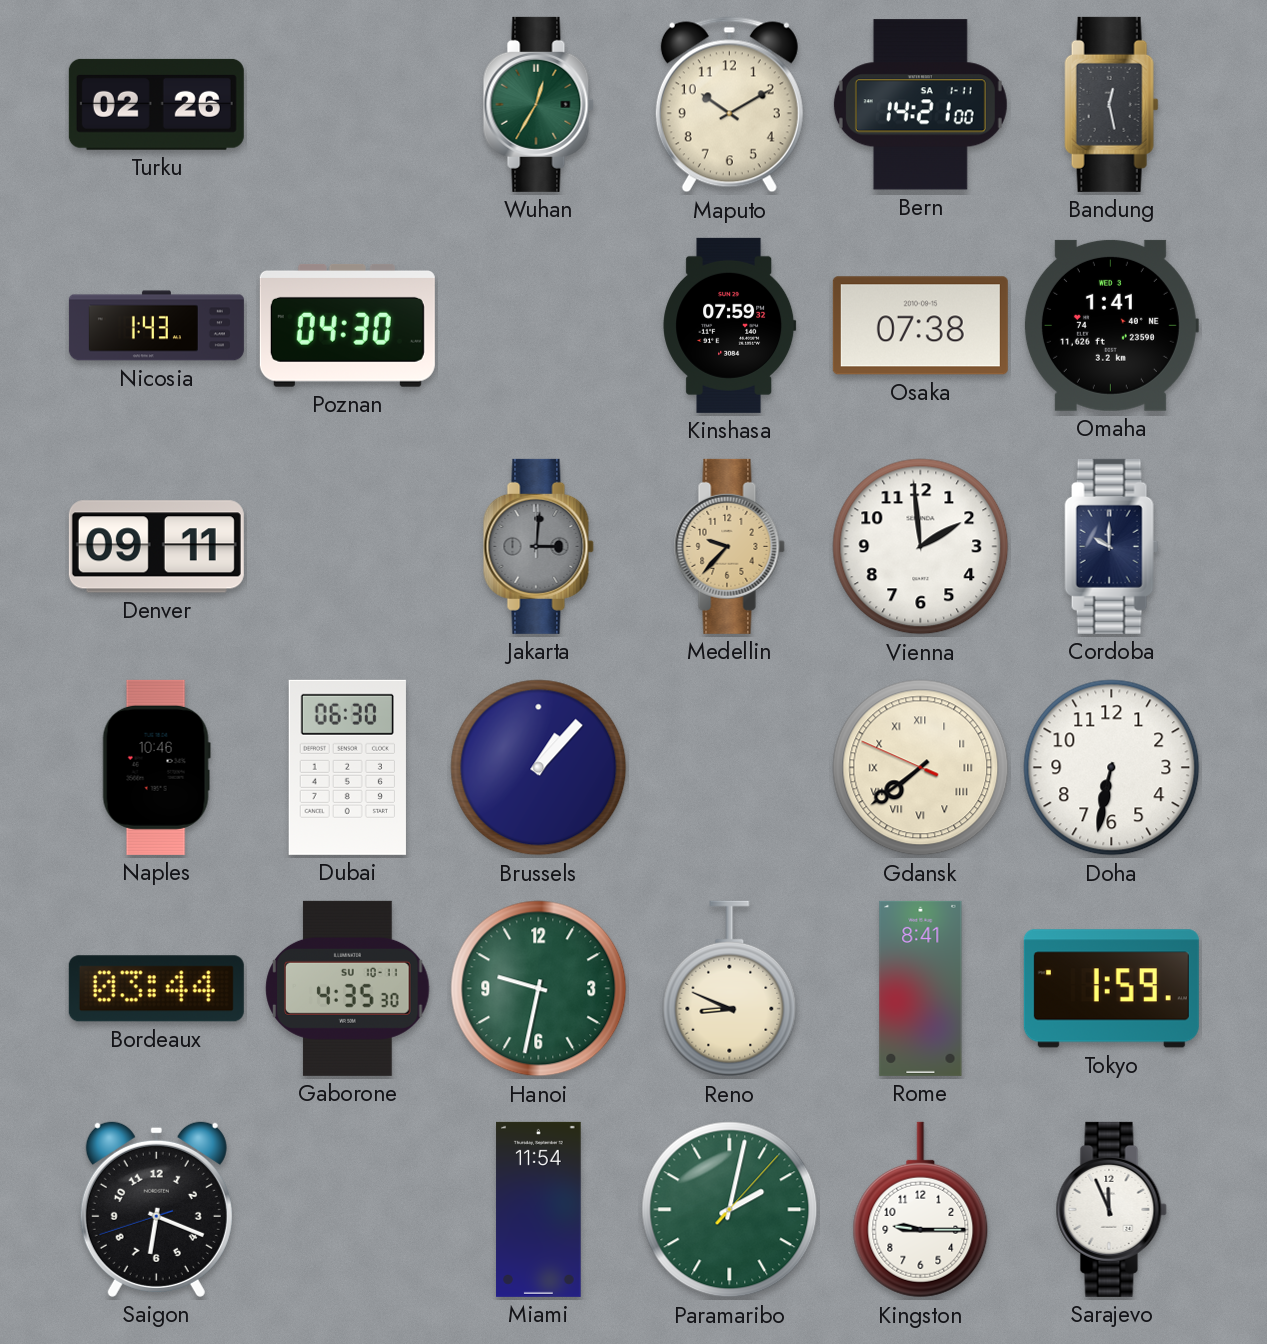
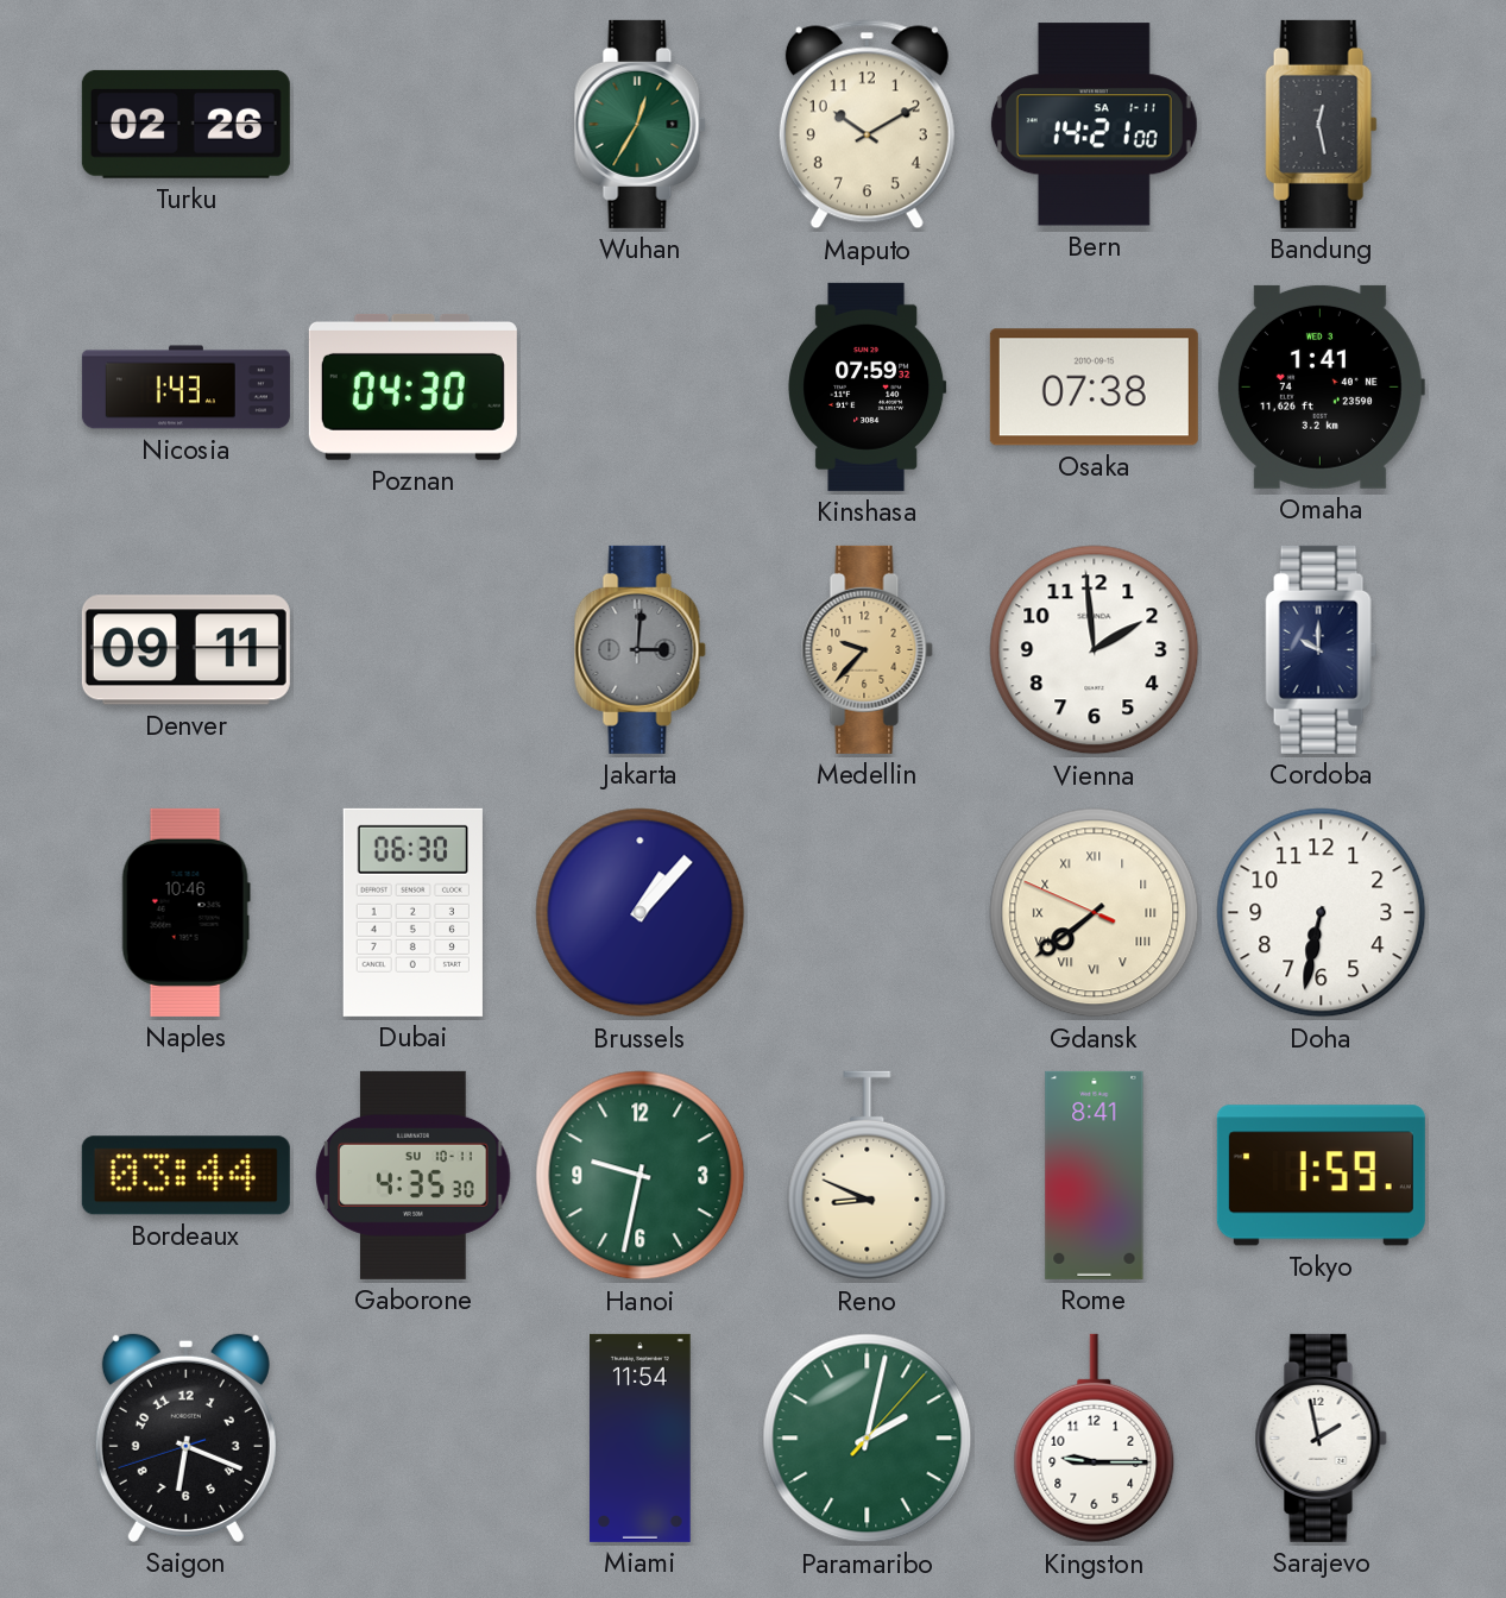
Sarajevo: 11:56 -> 1:58 (1321, 1437)
